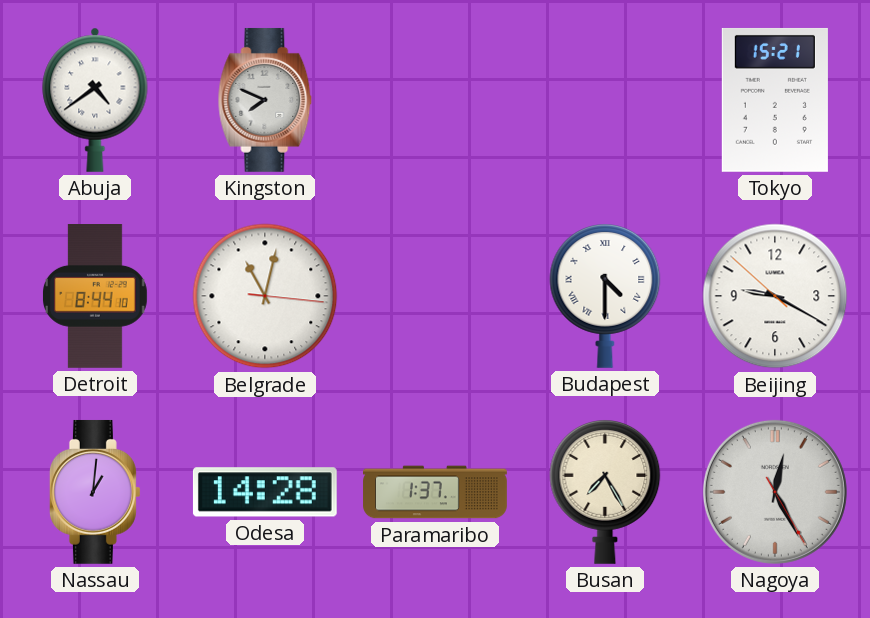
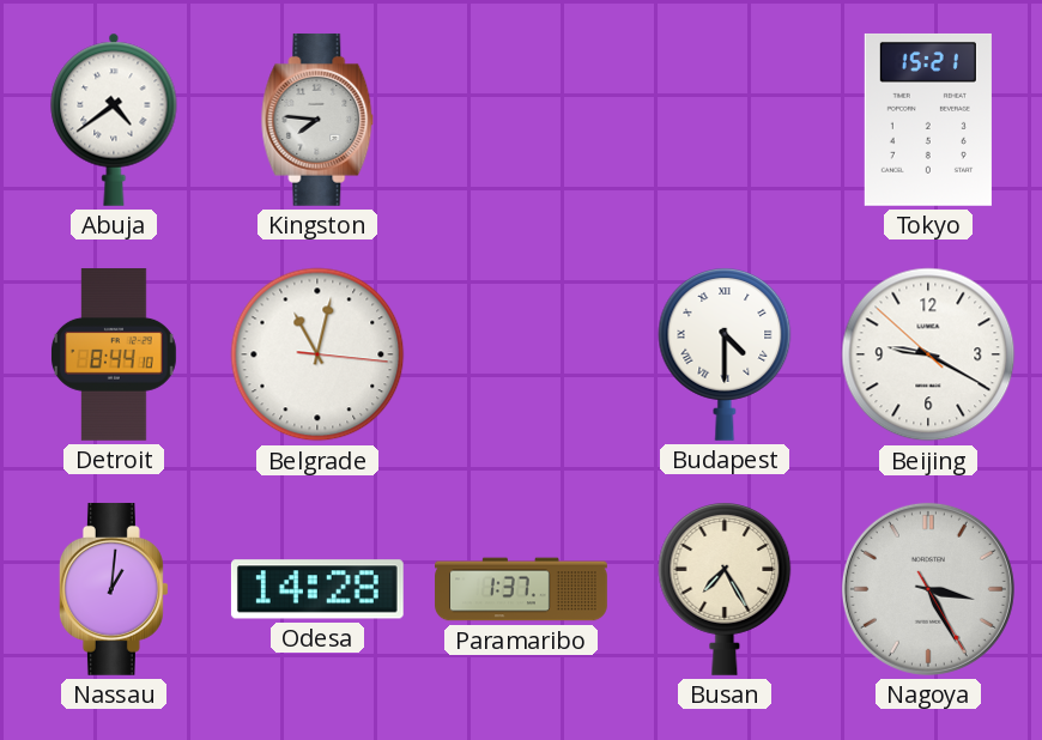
Kingston: 7:49 -> 7:46 (317, 120)
Nagoya: 12:25 -> 3:25 (928, 589)
